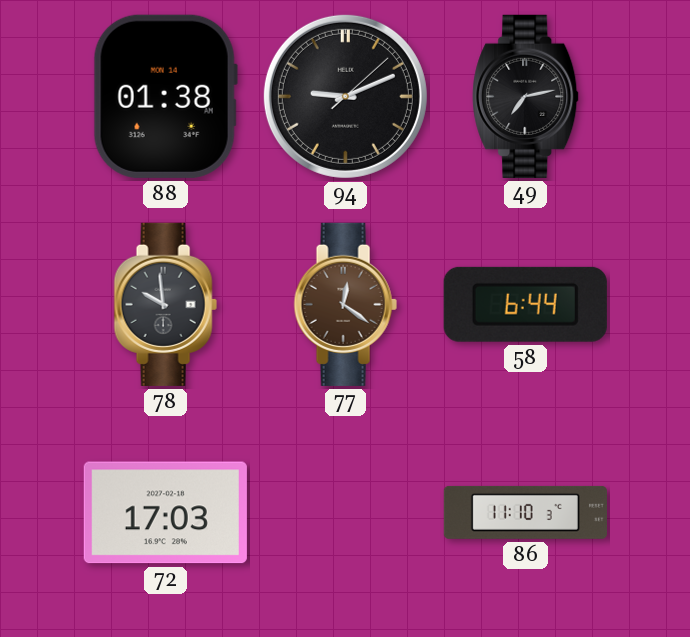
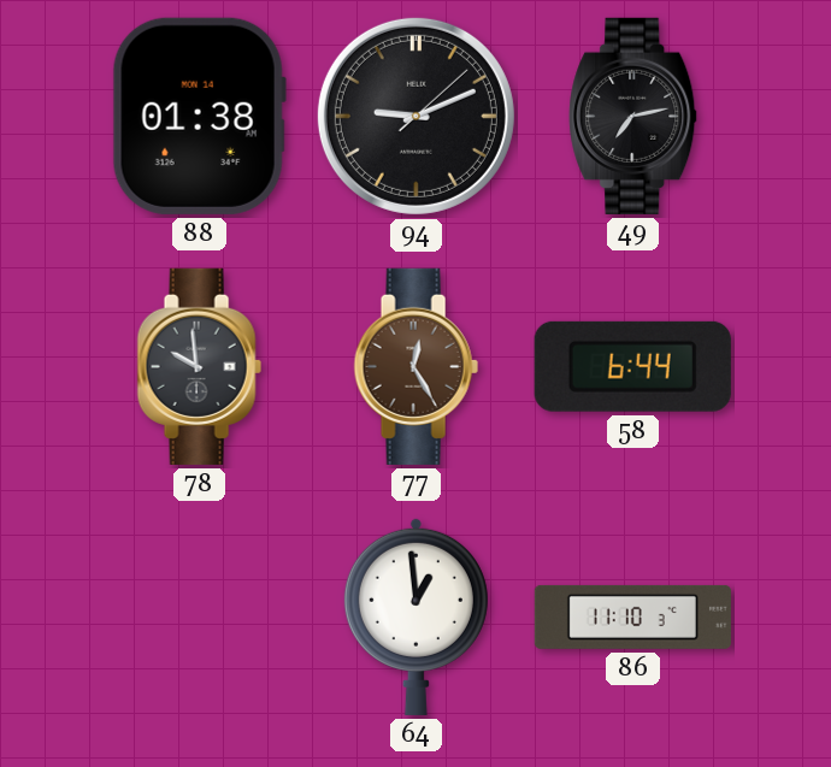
77: 12:21 -> 12:25 (415, 366)
72: 17:03 -> none (165, 513)
64: none -> 12:59 (415, 616)
